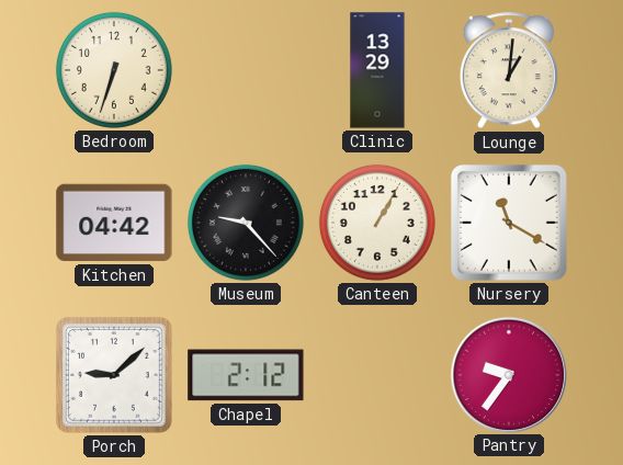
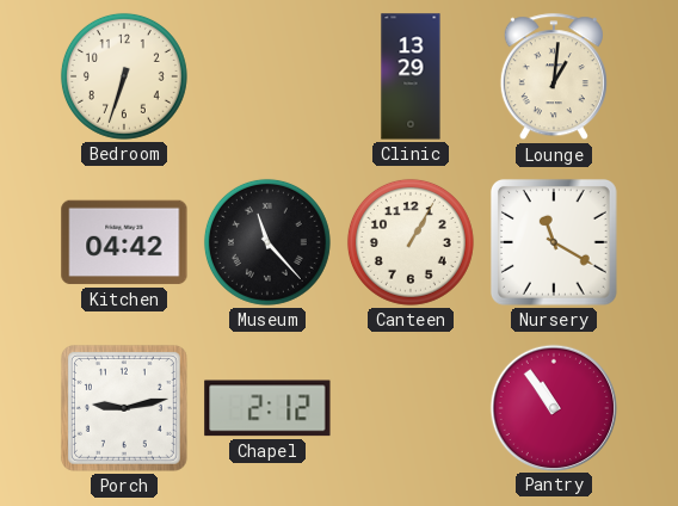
Museum: 9:23 -> 11:23 (267, 242)
Porch: 9:08 -> 9:13 (124, 408)
Pantry: 9:36 -> 10:54 (553, 407)
